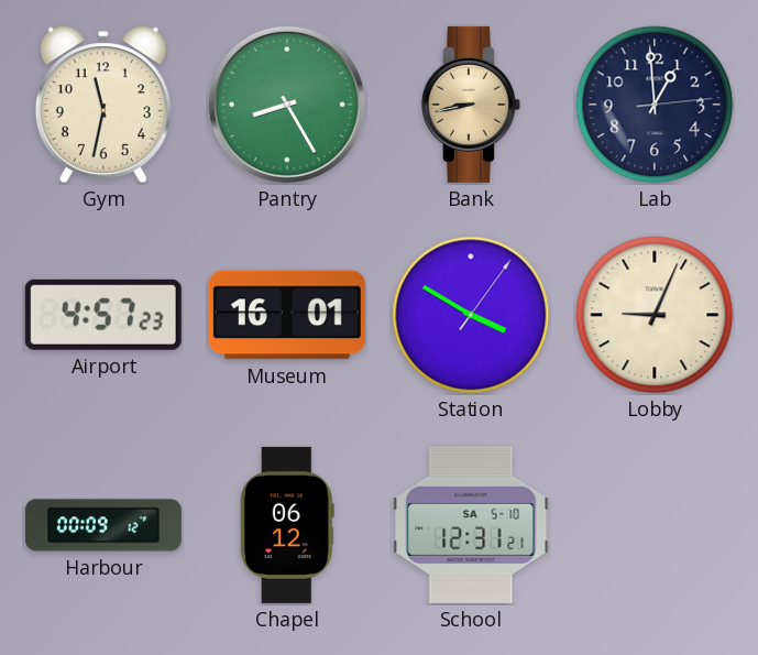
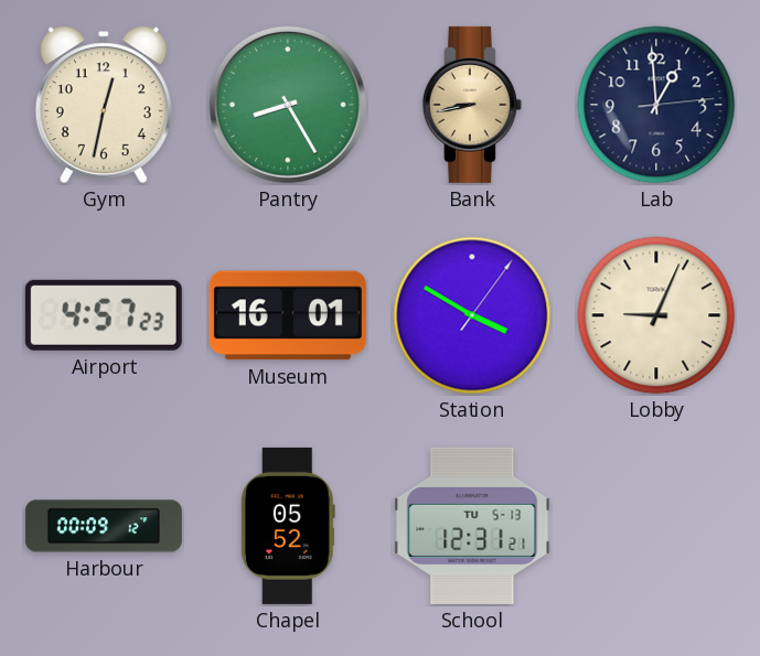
Gym: 11:32 -> 12:32 (104, 105)
Chapel: 06:12 -> 05:52 (288, 526)
School date: SA 5-10 -> TU 5-13 (472, 526)
